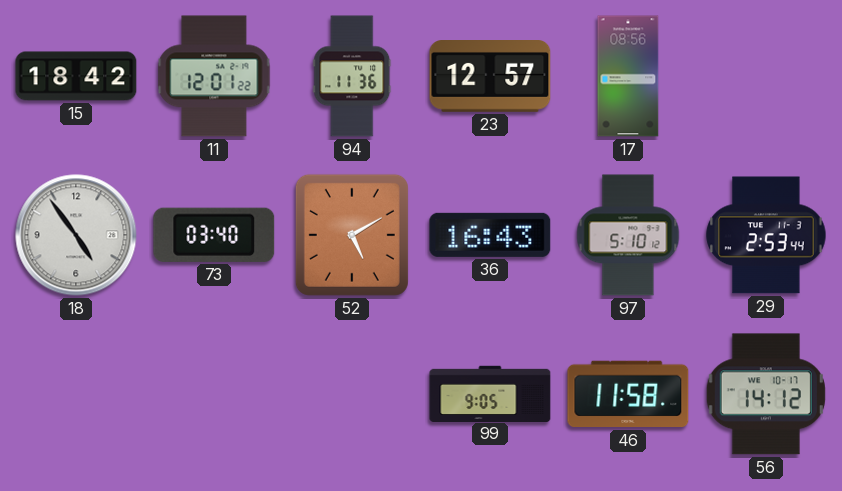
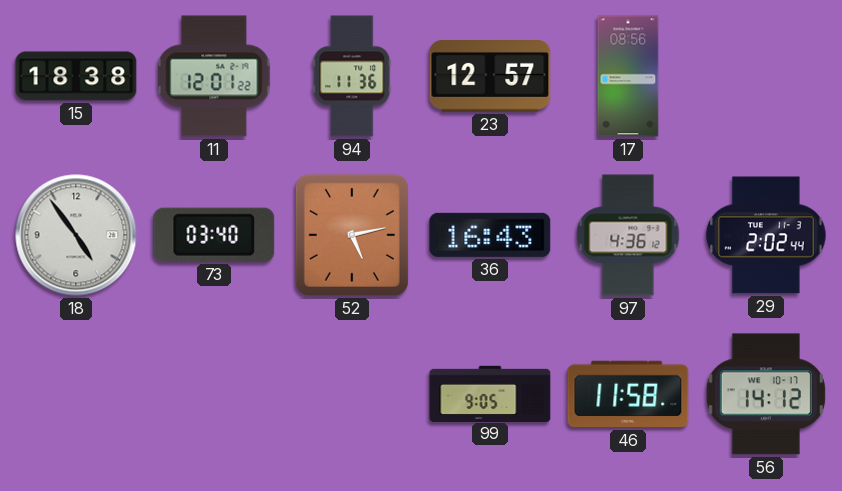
15: 18:42 -> 18:38 (76, 76)
52: 5:10 -> 5:13 (352, 235)
97: 5:10 -> 4:36 (628, 235)
29: 2:53 -> 2:02 (766, 235)
